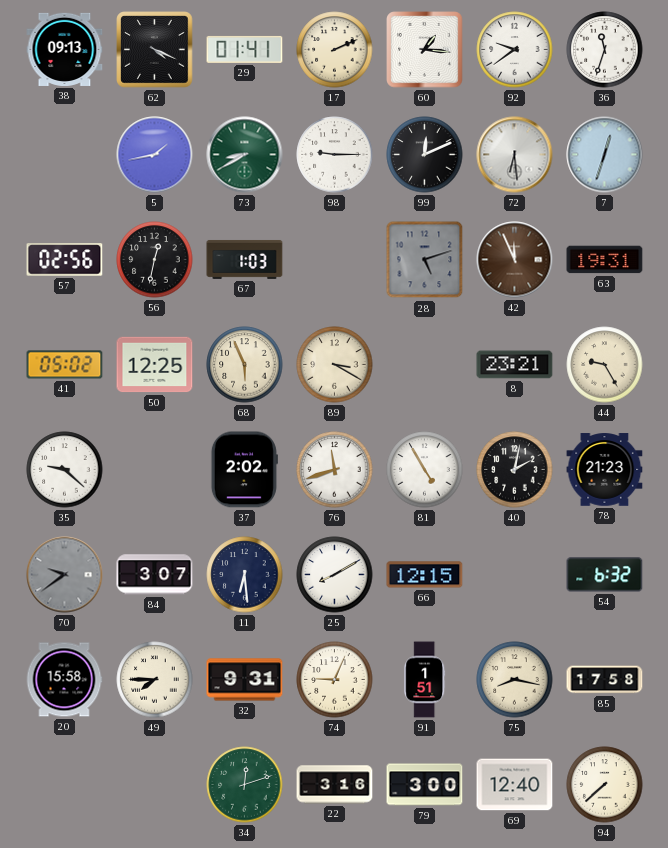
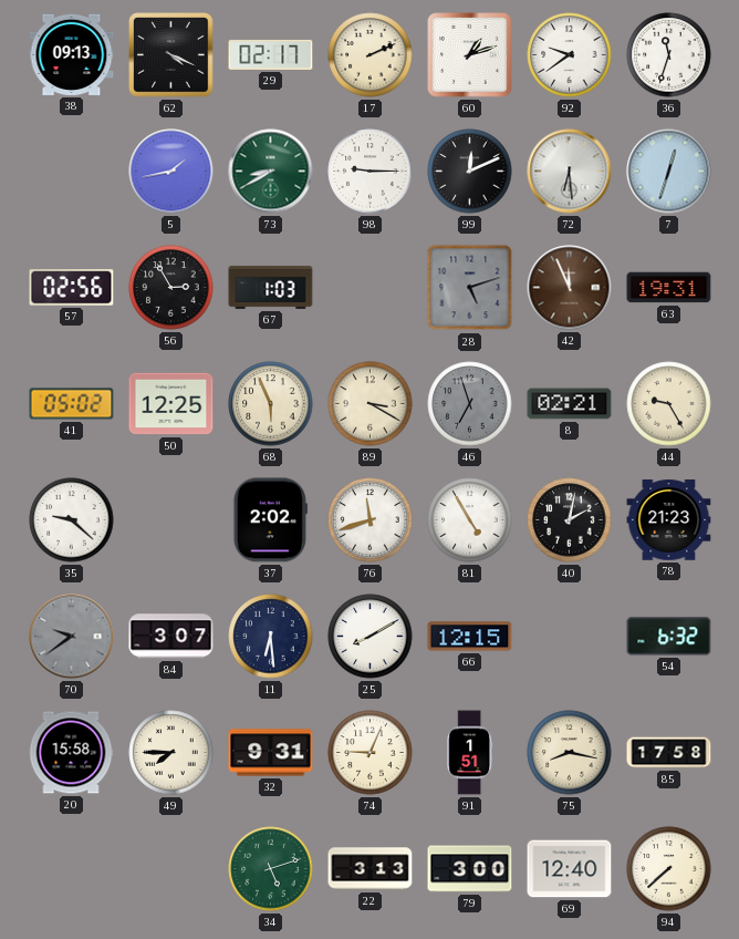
29: 01:41 -> 02:17 (271, 54)
60: 1:16 -> 1:12 (470, 55)
56: 12:32 -> 2:55 (171, 288)
46: none -> 6:57 (470, 404)
8: 23:21 -> 02:21 (570, 404)
34: 12:12 -> 5:12 (271, 869)
22: 3:16 -> 3:13 (371, 869)
